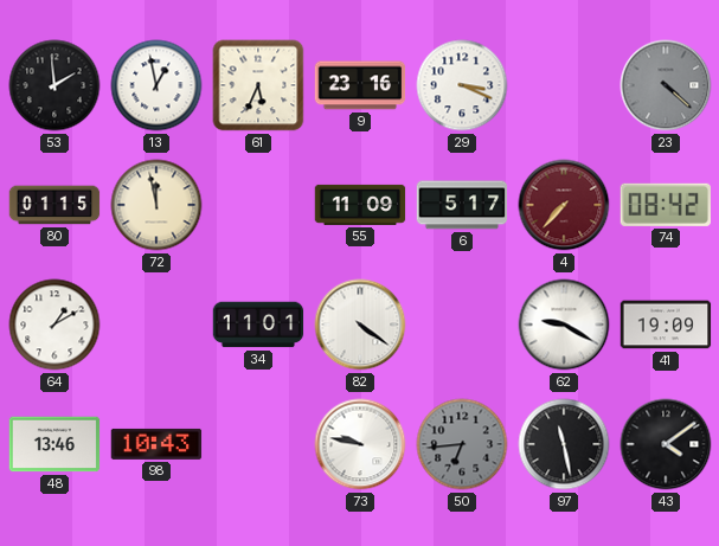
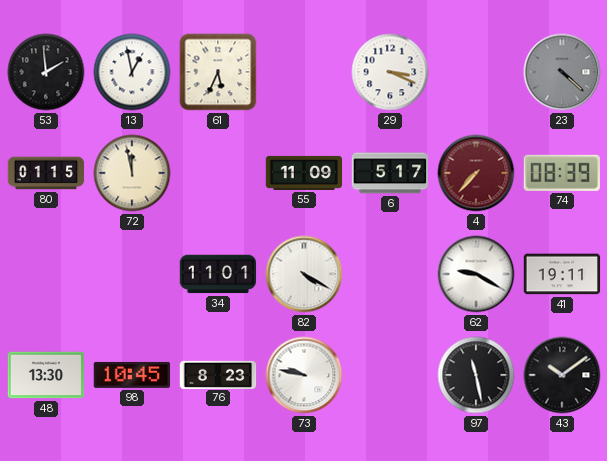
9: 23:16 -> none (360, 85)
74: 08:42 -> 08:39 (562, 173)
64: 1:10 -> none (54, 325)
82: 4:21 -> 4:20 (304, 274)
41: 19:09 -> 19:11 (562, 274)
48: 13:46 -> 13:30 (46, 375)
98: 10:43 -> 10:45 (132, 375)
76: none -> 8:23 (218, 374)
50: 6:44 -> none (462, 444)
43: 4:09 -> 10:09 (562, 375)
